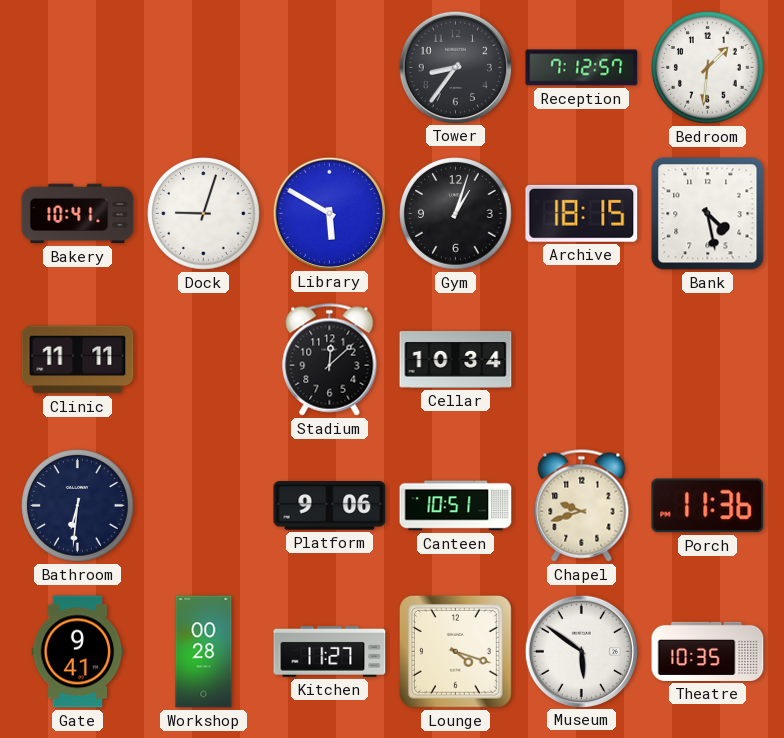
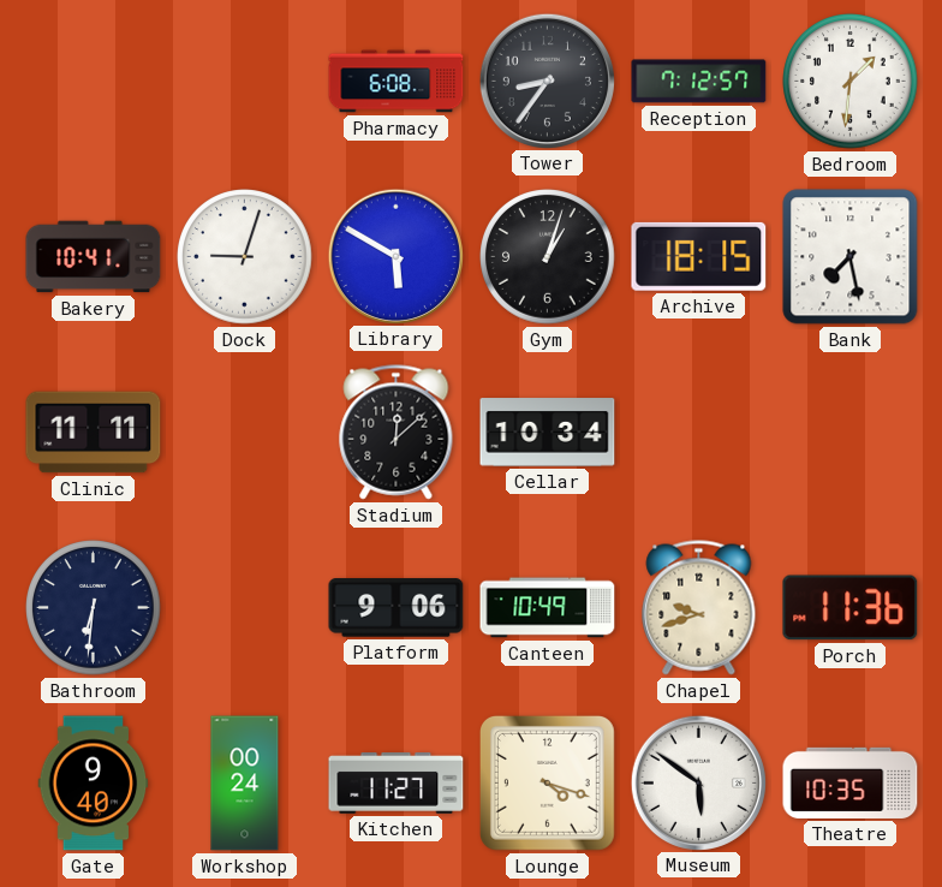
Pharmacy: none -> 6:08 (397, 82)
Bank: 4:28 -> 7:28 (851, 257)
Canteen: 10:51 -> 10:49 (548, 608)
Gate: 9:41 -> 9:40 (94, 784)
Workshop: 00:28 -> 00:24 (245, 784)
